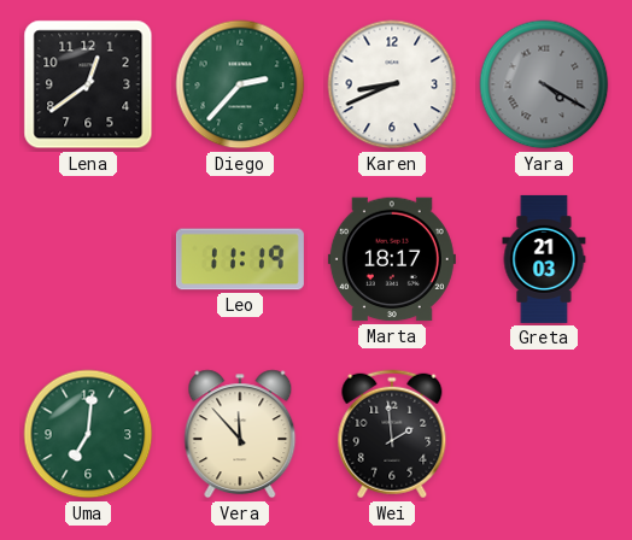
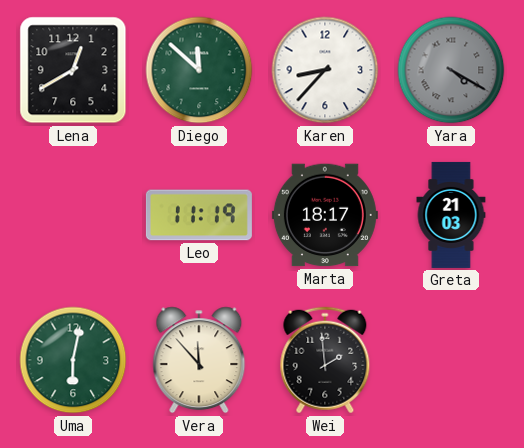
Lena: 12:39 -> 12:40 (73, 70)
Diego: 2:37 -> 11:52 (199, 70)
Karen: 8:41 -> 8:37 (325, 70)
Uma: 7:01 -> 6:02 (73, 360)
